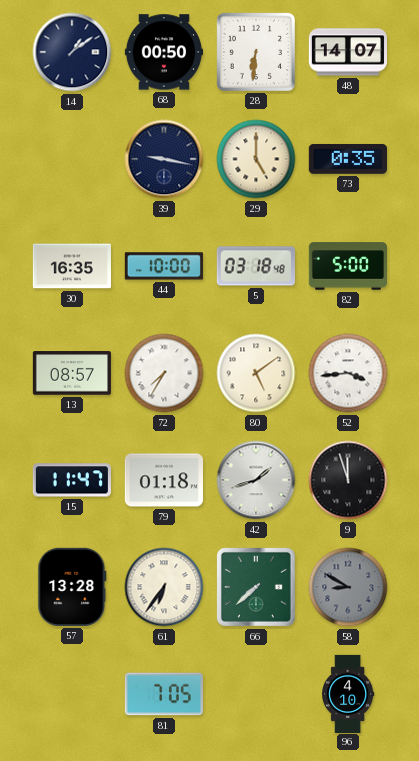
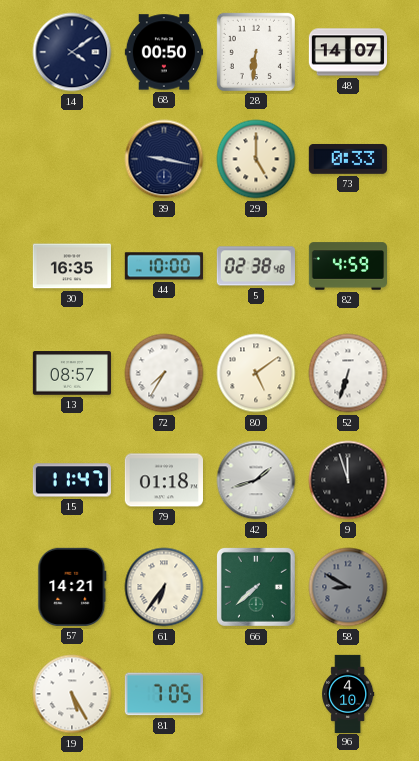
14: 1:09 -> 4:09 (72, 52)
73: 0:35 -> 0:33 (348, 159)
5: 03:18 -> 02:38 (256, 266)
82: 5:00 -> 4:59 (347, 266)
52: 3:44 -> 6:33 (348, 373)
57: 13:28 -> 14:21 (72, 587)
19: none -> 5:25 (72, 694)
